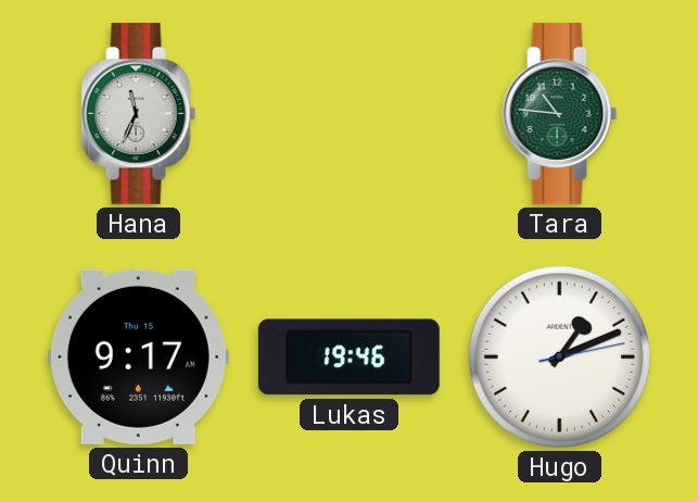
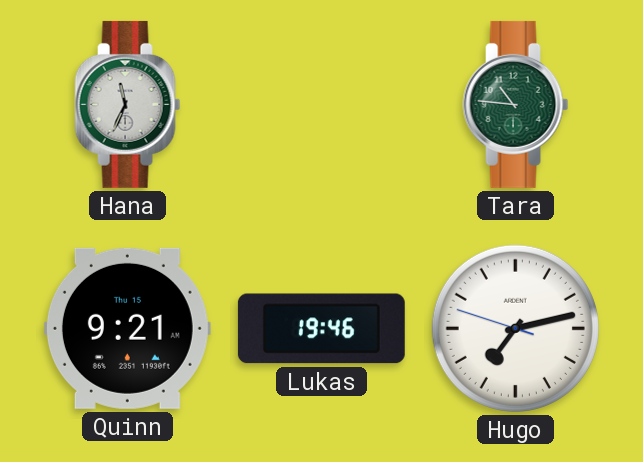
Quinn: 9:17 -> 9:21 (127, 328)
Hugo: 1:11 -> 7:12 (515, 328)
